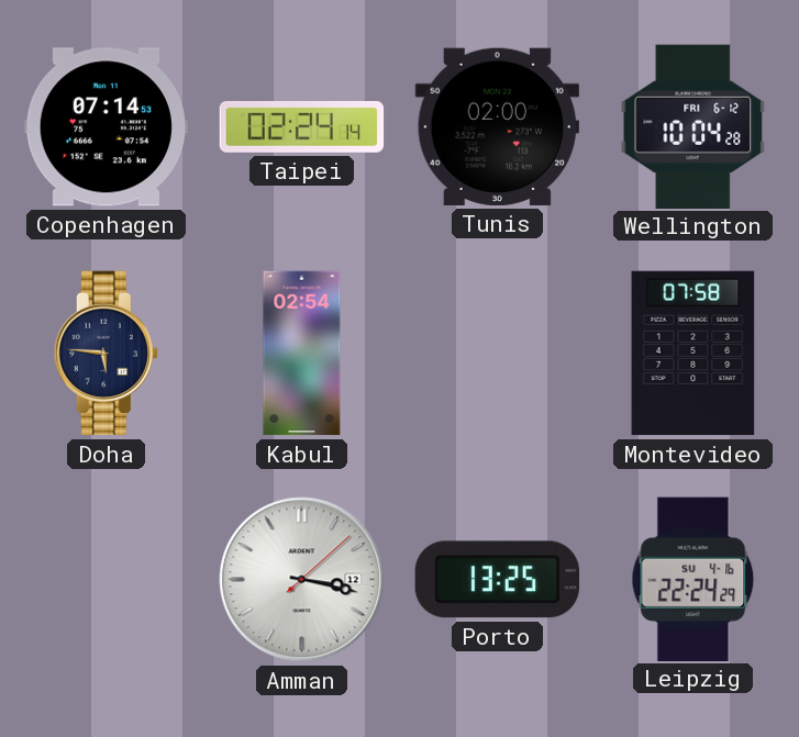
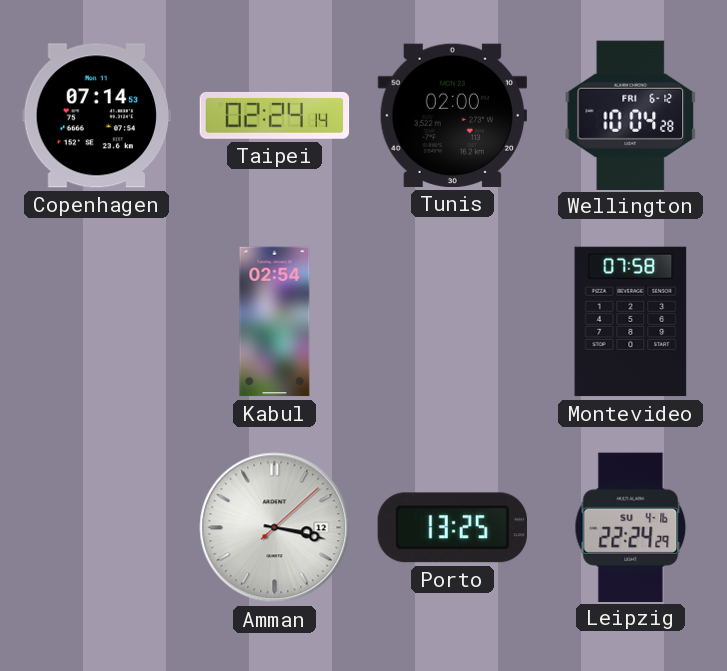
Doha: 5:46 -> none (106, 354)
